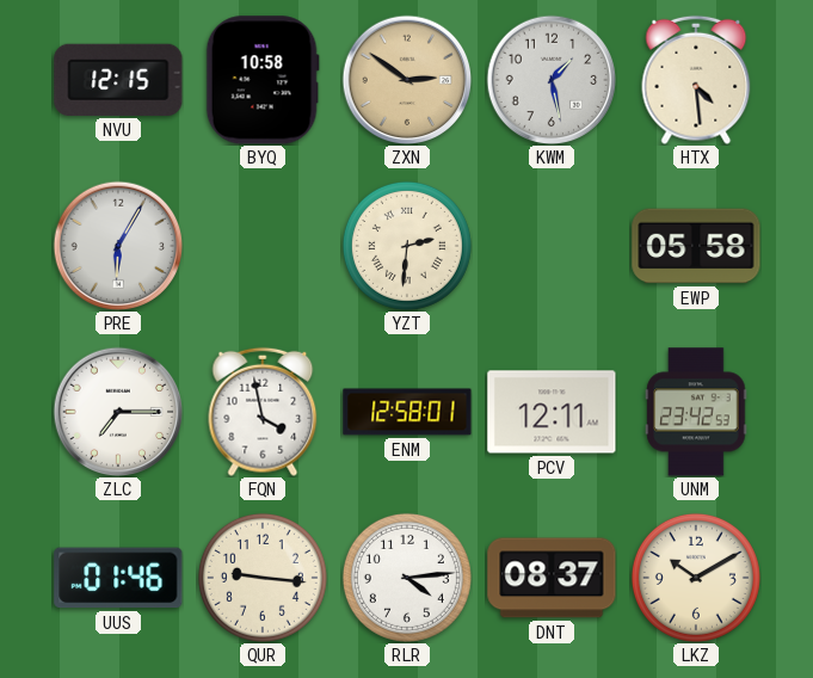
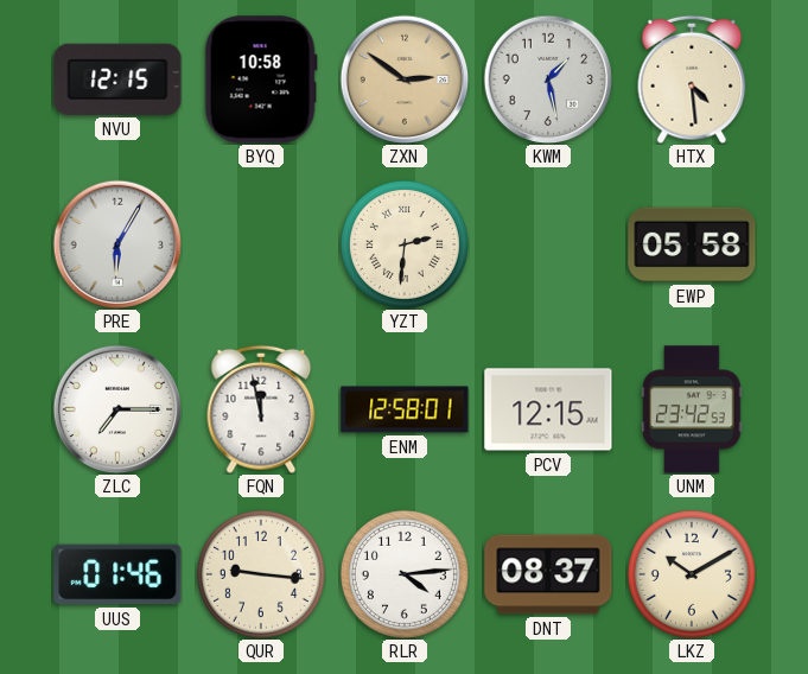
FQN: 3:58 -> 11:58 (261, 409)
PCV: 12:11 -> 12:15 (548, 409)
